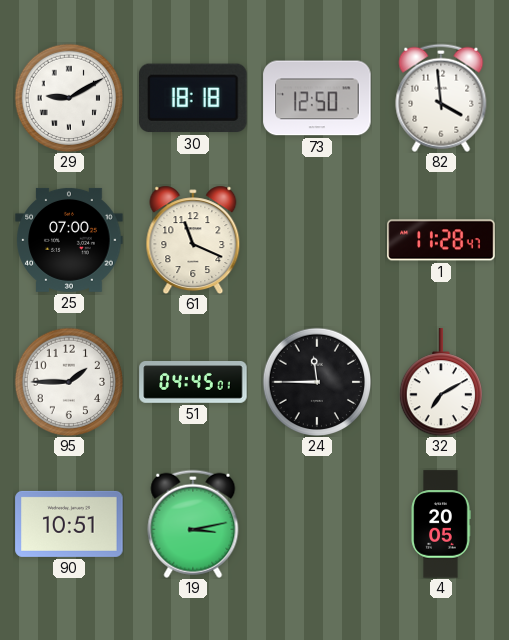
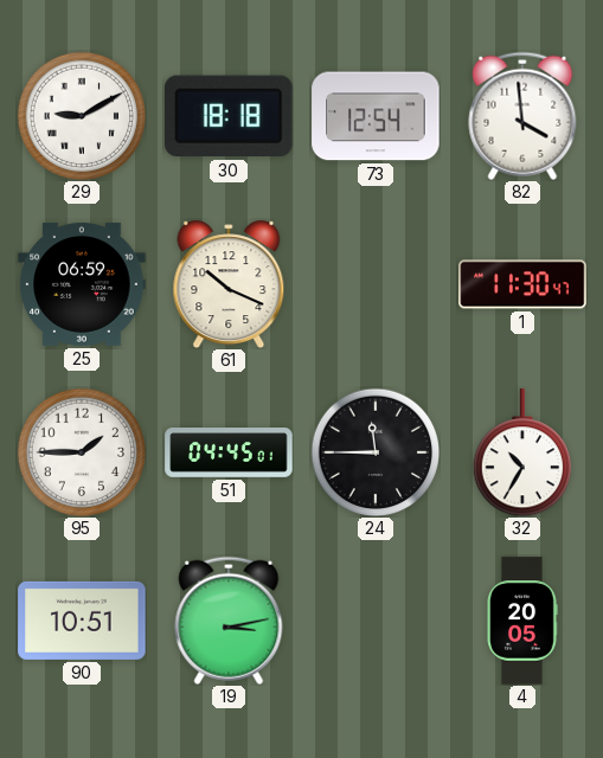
73: 12:50 -> 12:54 (376, 116)
25: 07:00 -> 06:59 (82, 284)
61: 11:19 -> 10:19 (229, 284)
1: 11:28 -> 11:30 (522, 284)
32: 7:10 -> 10:35 (521, 452)
